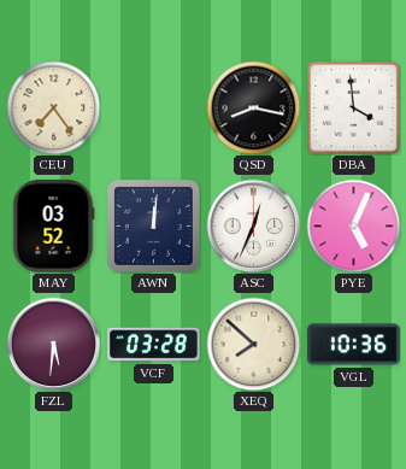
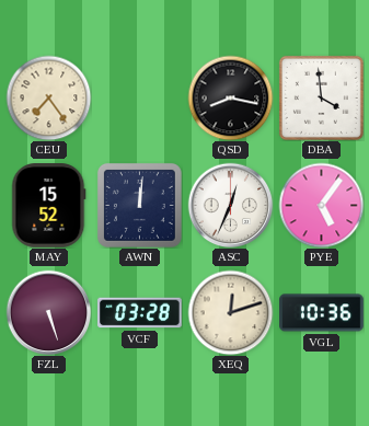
MAY: 03:52 -> 15:52 (49, 206)
PYE: 5:04 -> 5:06 (321, 205)
FZL: 5:31 -> 5:27 (48, 312)
XEQ: 7:52 -> 12:12 (230, 312)
